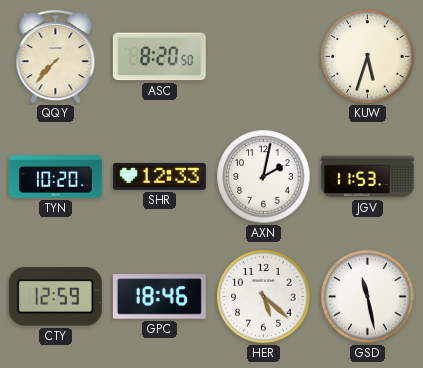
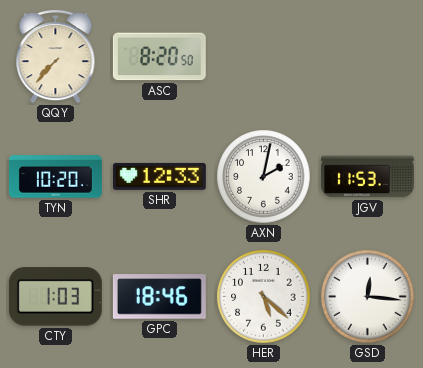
KUW: 5:33 -> none (368, 57)
CTY: 12:59 -> 1:03 (55, 297)
GSD: 11:28 -> 12:16 (368, 297)
